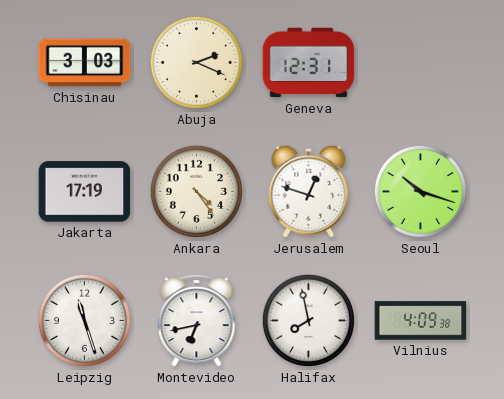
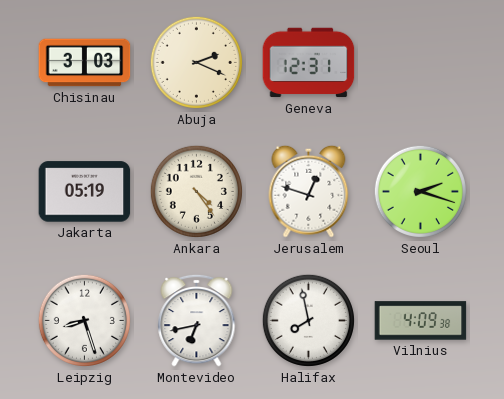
Jakarta: 17:19 -> 05:19 (85, 192)
Seoul: 10:18 -> 2:18 (420, 191)
Leipzig: 11:27 -> 8:27 (84, 320)
